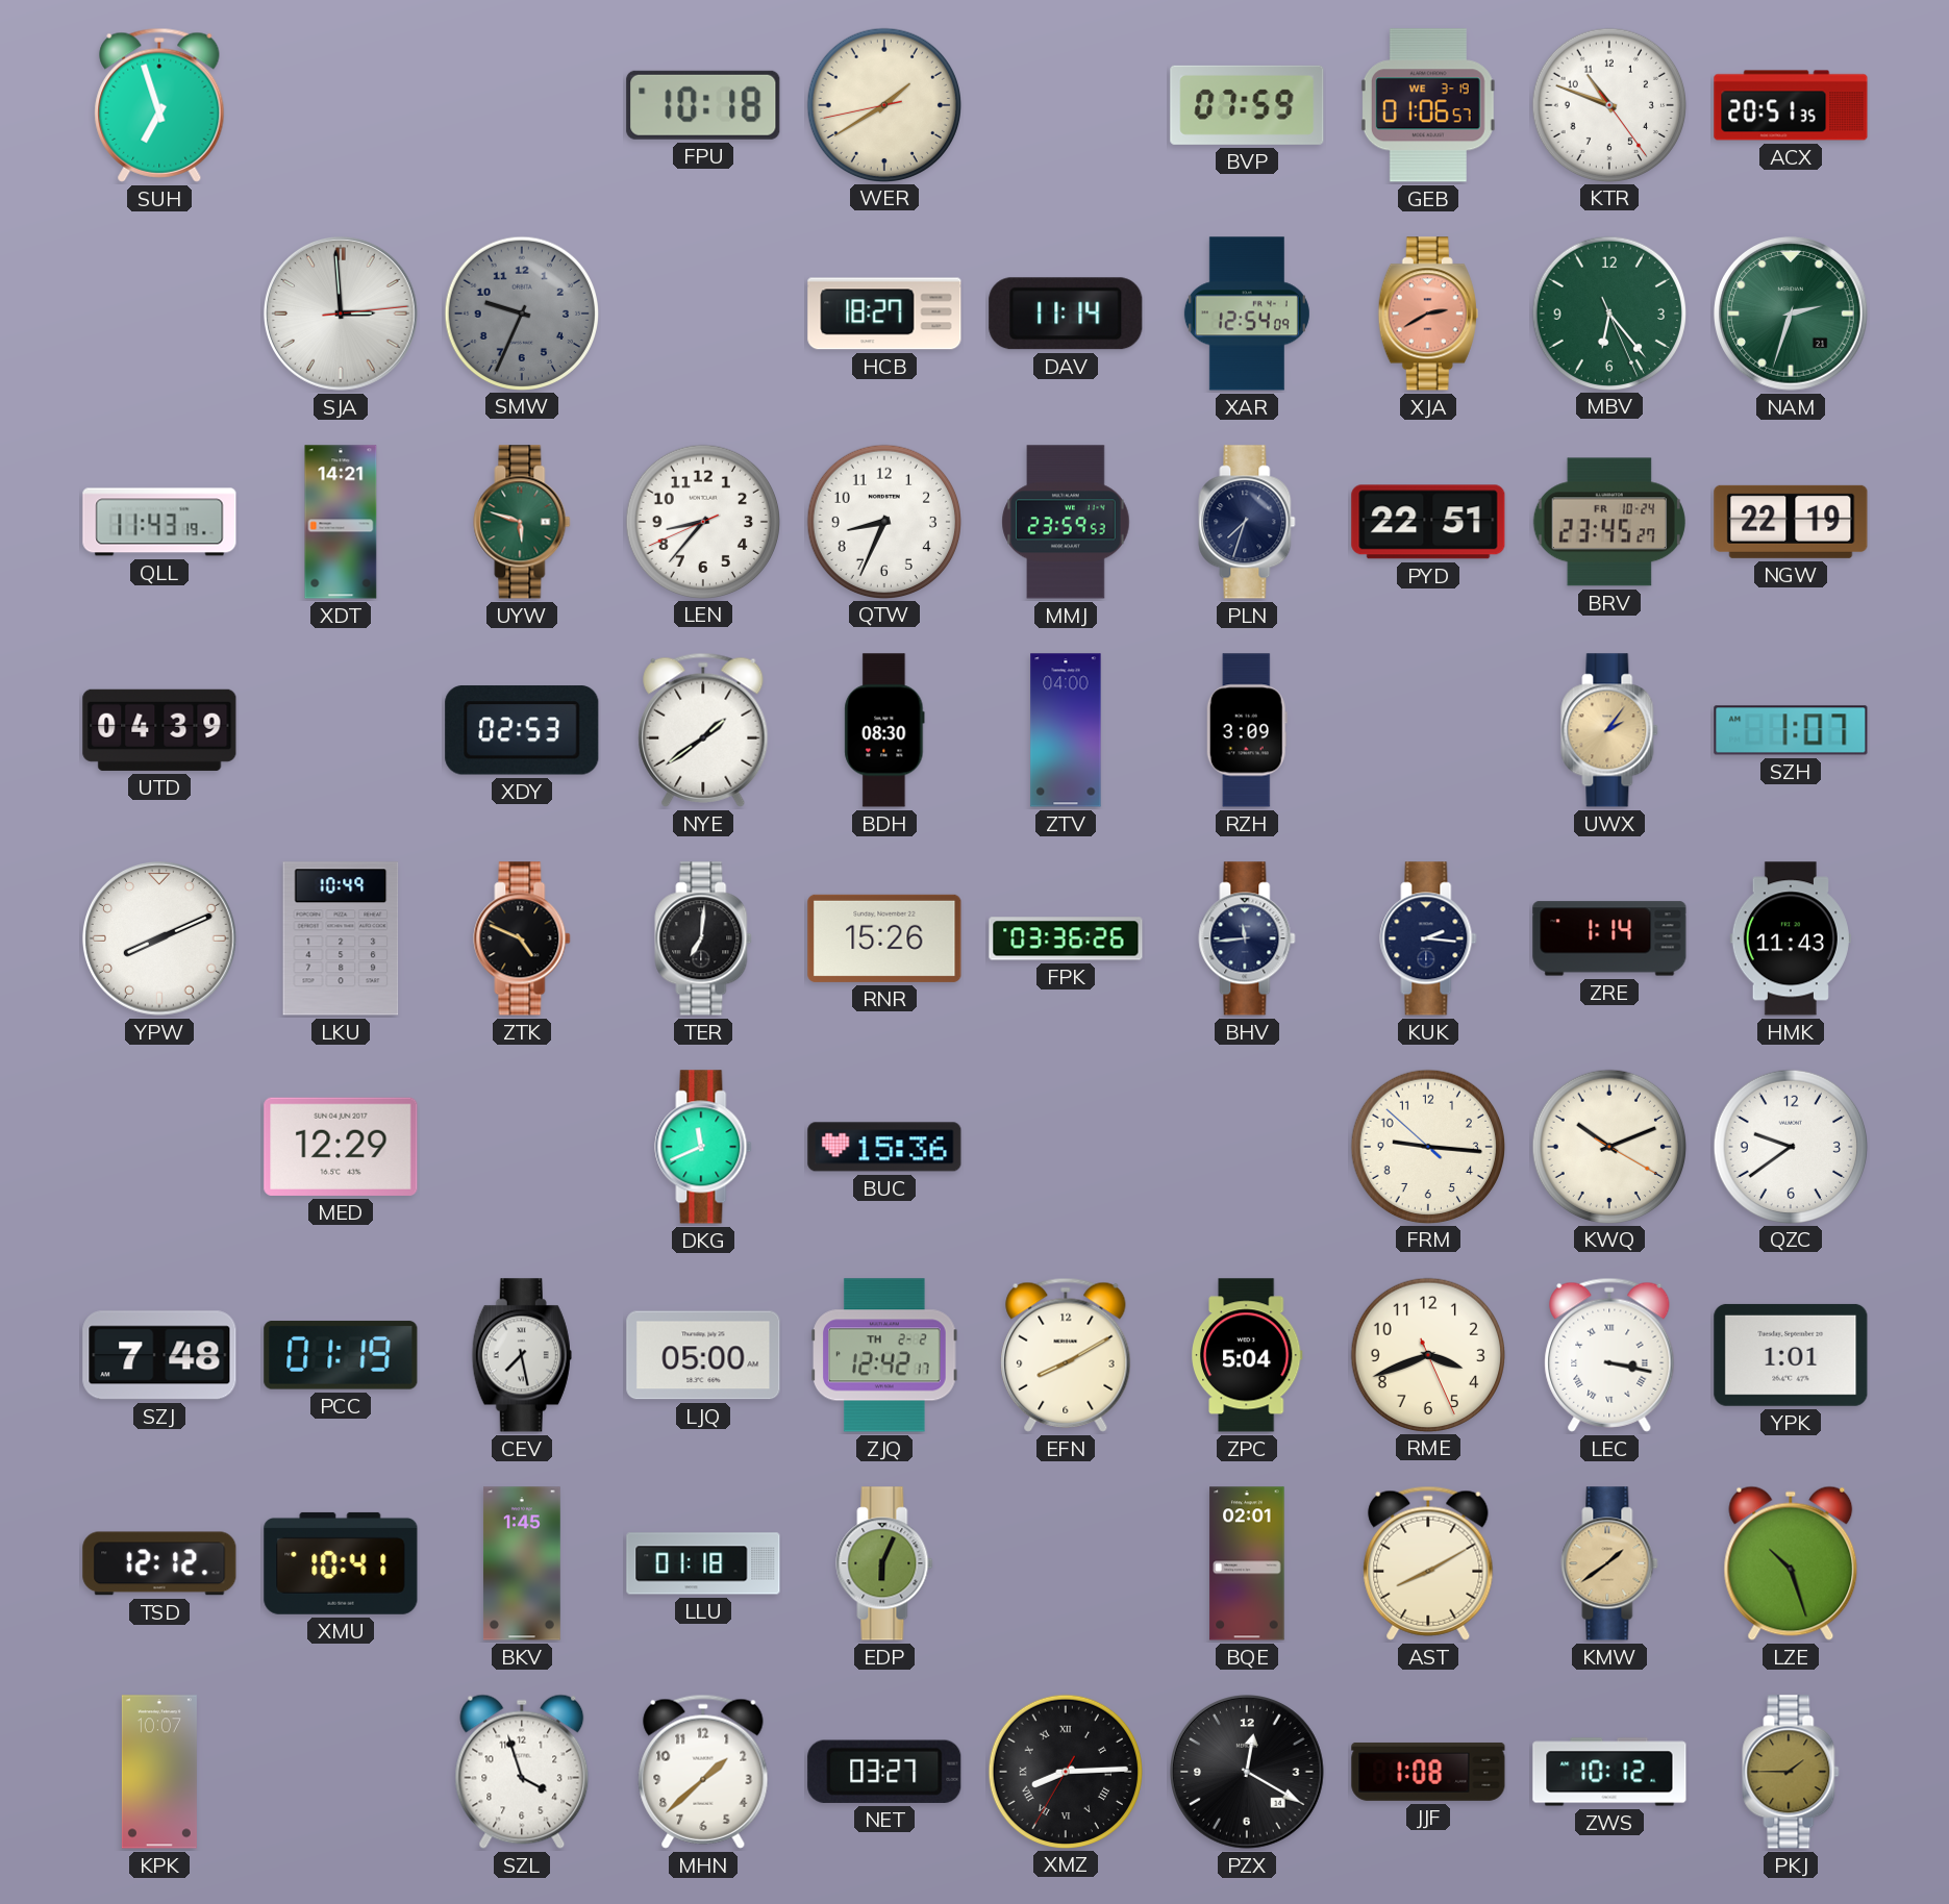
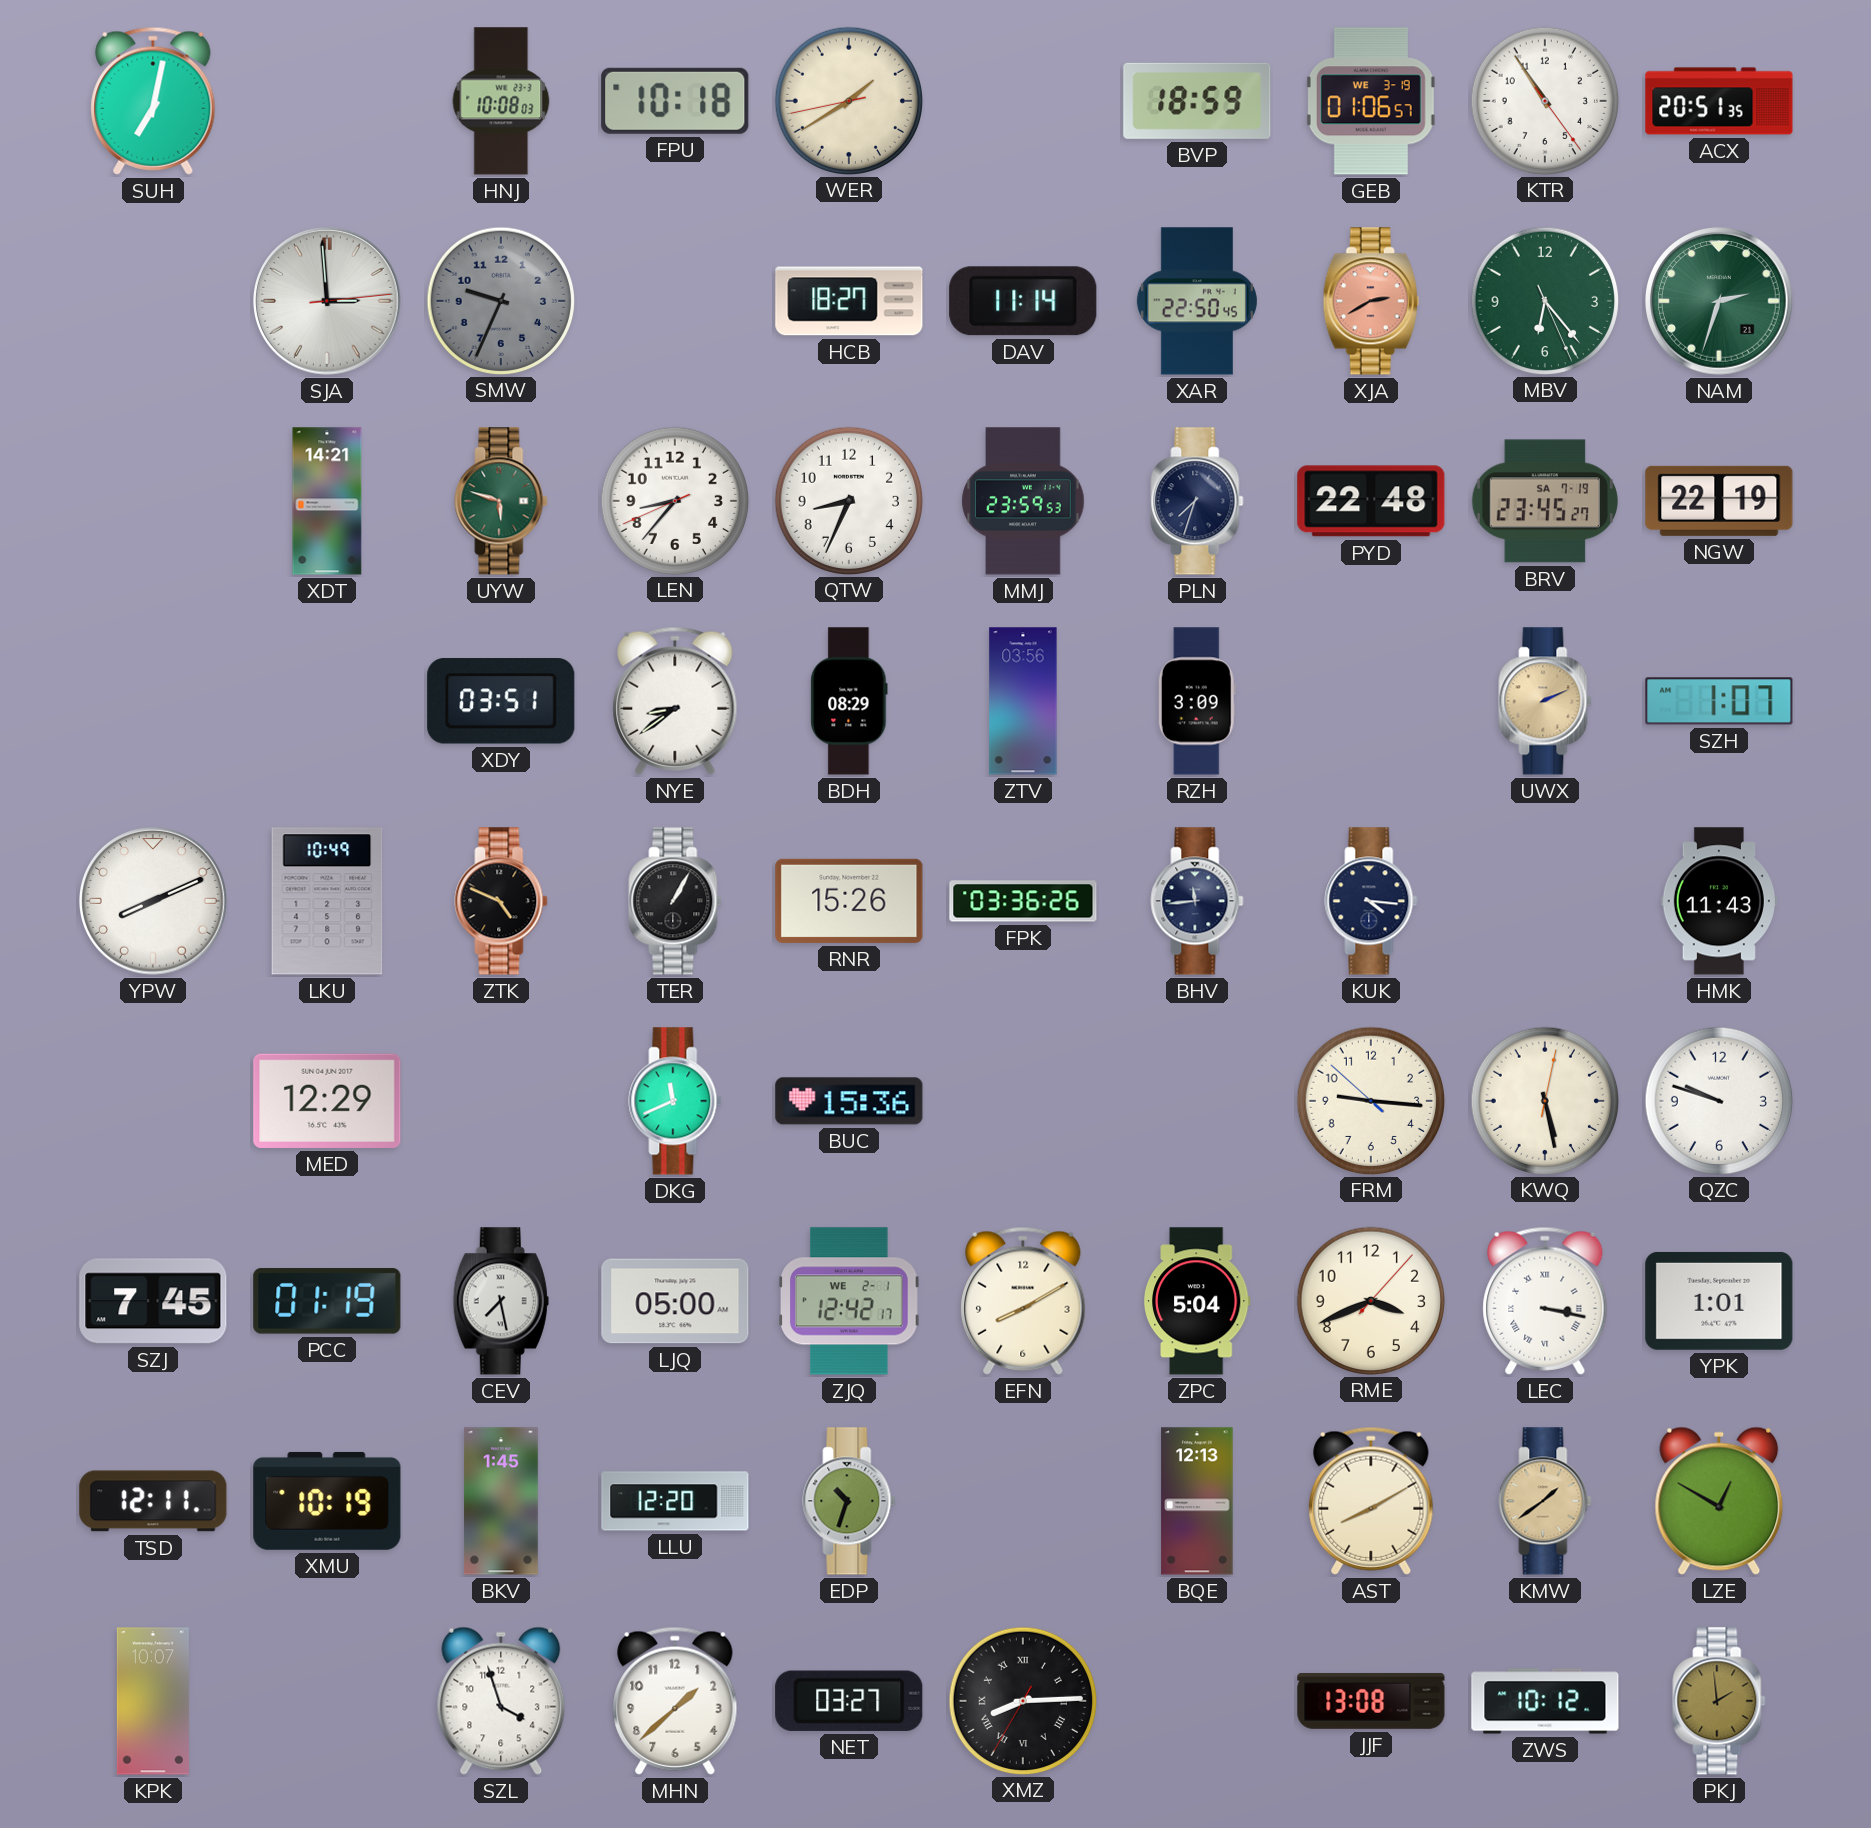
SUH: 6:57 -> 7:02 (153, 101)
HNJ: none -> 10:08 (501, 101)
BVP: 07:59 -> 18:59 (1197, 101)
KTR: 10:48 -> 10:54 (1544, 100)
XAR: 12:54 -> 22:50 (1197, 301)
QLL: 11:43 -> none (159, 522)
PYD: 22:51 -> 22:48 (1371, 501)
BRV date: FR 10-24 -> SA 7-19 (1545, 501)
UTD: 04:39 -> none (159, 730)
XDY: 02:53 -> 03:51 (501, 701)
NYE: 1:39 -> 8:39 (675, 701)
BDH: 08:30 -> 08:29 (849, 701)
ZTV: 04:00 -> 03:56 (1023, 701)
UWX: 2:06 -> 2:11 (1545, 701)
TER: 7:01 -> 1:05 (675, 901)
KUK: 2:16 -> 4:16 (1371, 901)
ZRE: 1:14 -> none (1609, 938)
KWQ: 10:11 -> 5:28 (1544, 1100)
QZC: 9:39 -> 9:48 (1718, 1100)
SZJ: 7:48 -> 7:45 (153, 1301)
ZJQ date: TH 2-2 -> WE 2-1 (849, 1301)
RME: 3:41:26 -> 3:41:07 (1370, 1300)
TSD: 12:12 -> 12:11 (153, 1501)
XMU: 10:41 -> 10:19 (327, 1501)
LLU: 01:18 -> 12:20 (675, 1501)
EDP: 6:04 -> 10:33 (849, 1501)
BQE: 02:01 -> 12:13 (1197, 1501)
LZE: 10:27 -> 12:50 (1719, 1501)
PZX: 12:20 -> none (1248, 1773)
JJF: 1:08 -> 13:08 (1371, 1701)
PKJ: 1:45 -> 1:59 (1719, 1701)
